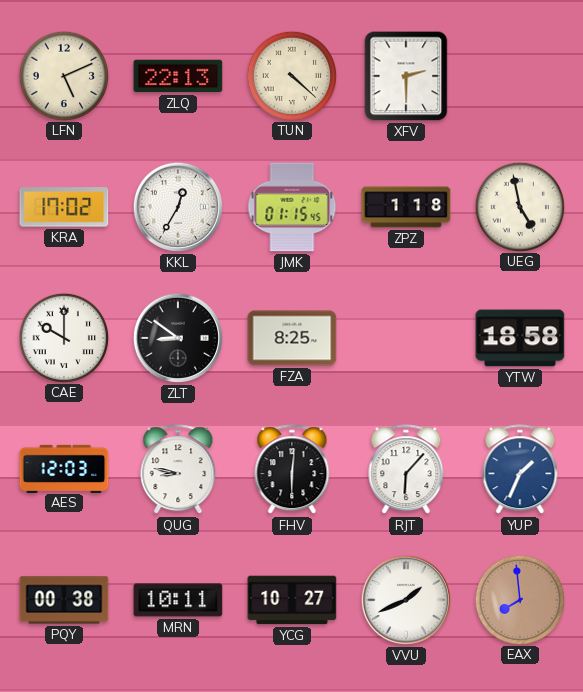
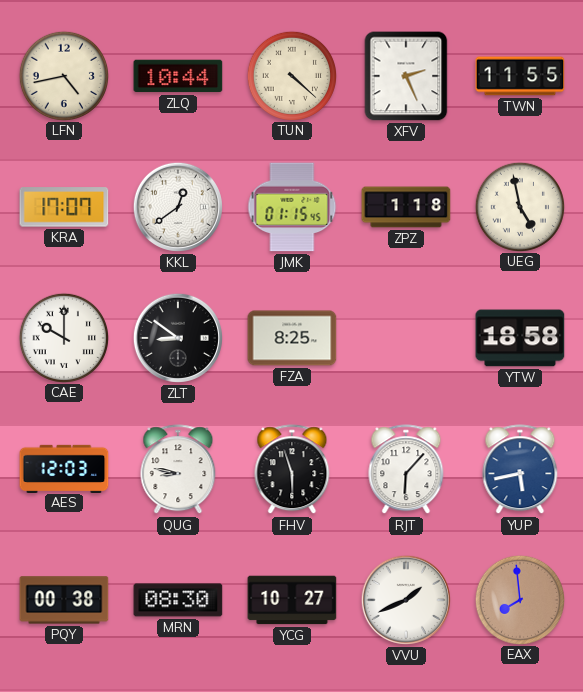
LFN: 5:11 -> 4:43 (63, 75)
ZLQ: 22:13 -> 10:44 (178, 76)
XFV: 2:30 -> 2:26 (406, 76)
TWN: none -> 11:55 (520, 76)
KRA: 17:02 -> 17:07 (64, 207)
KKL: 12:35 -> 12:39 (178, 207)
FHV: 6:01 -> 5:57 (292, 470)
YUP: 1:34 -> 5:43 (520, 470)
MRN: 10:11 -> 08:30 (178, 600)
